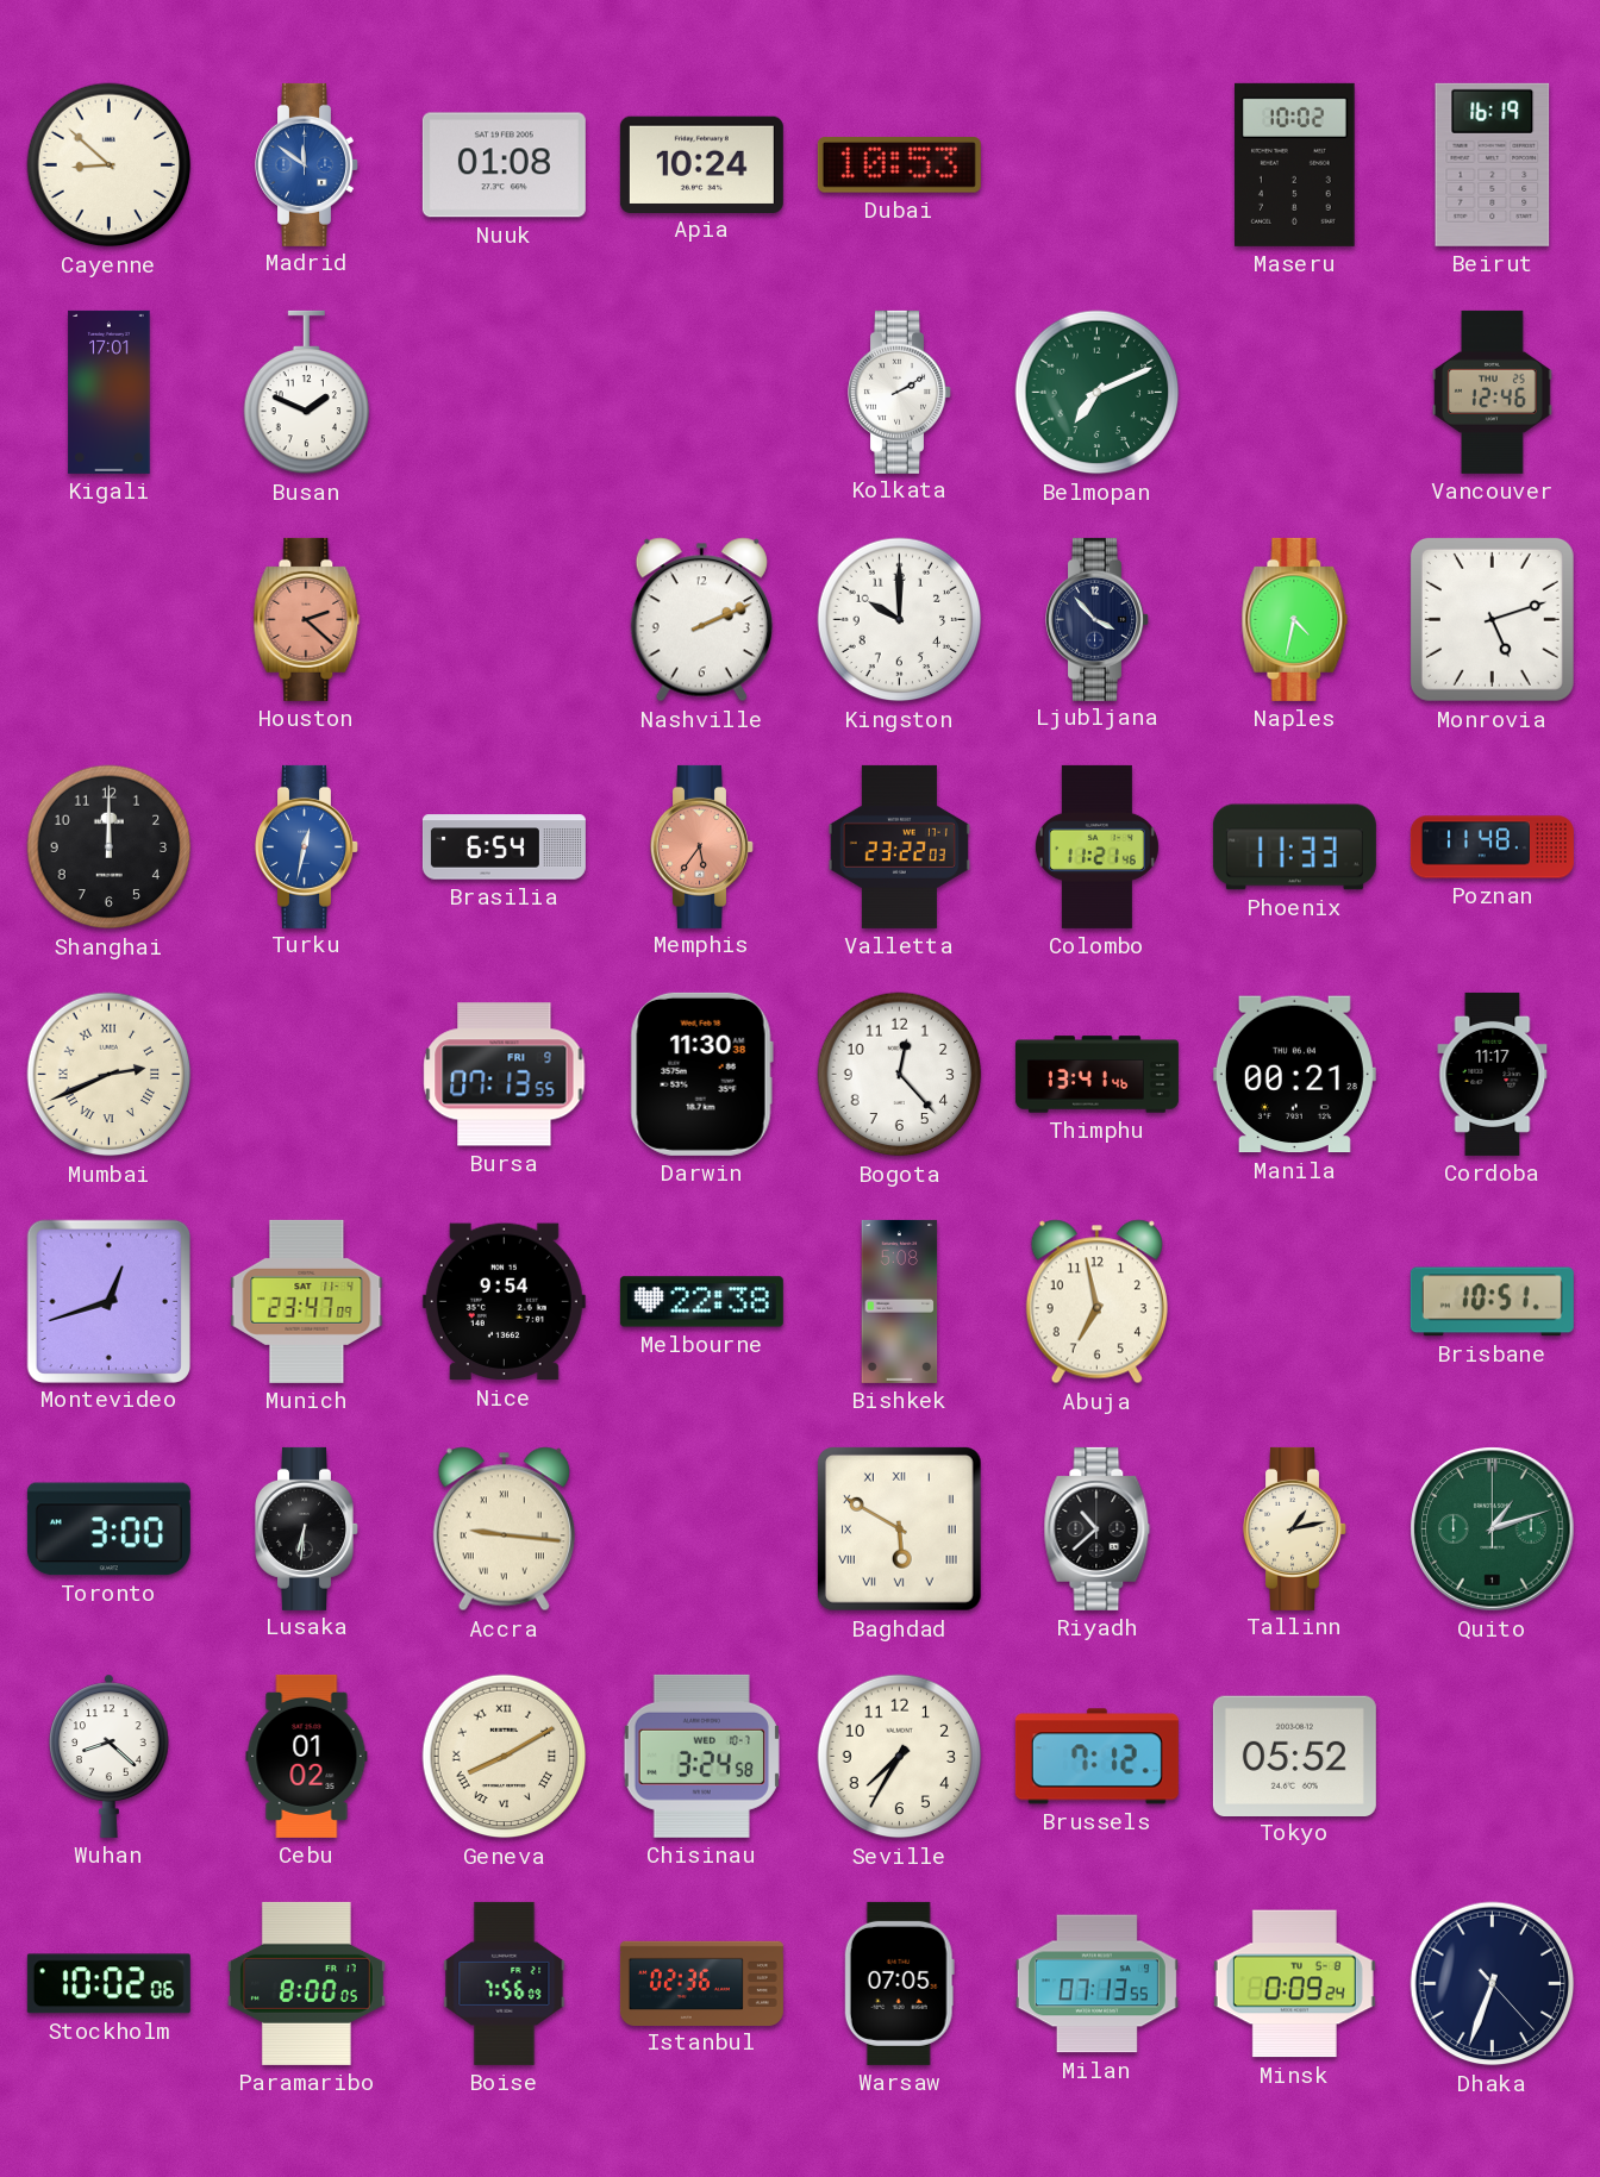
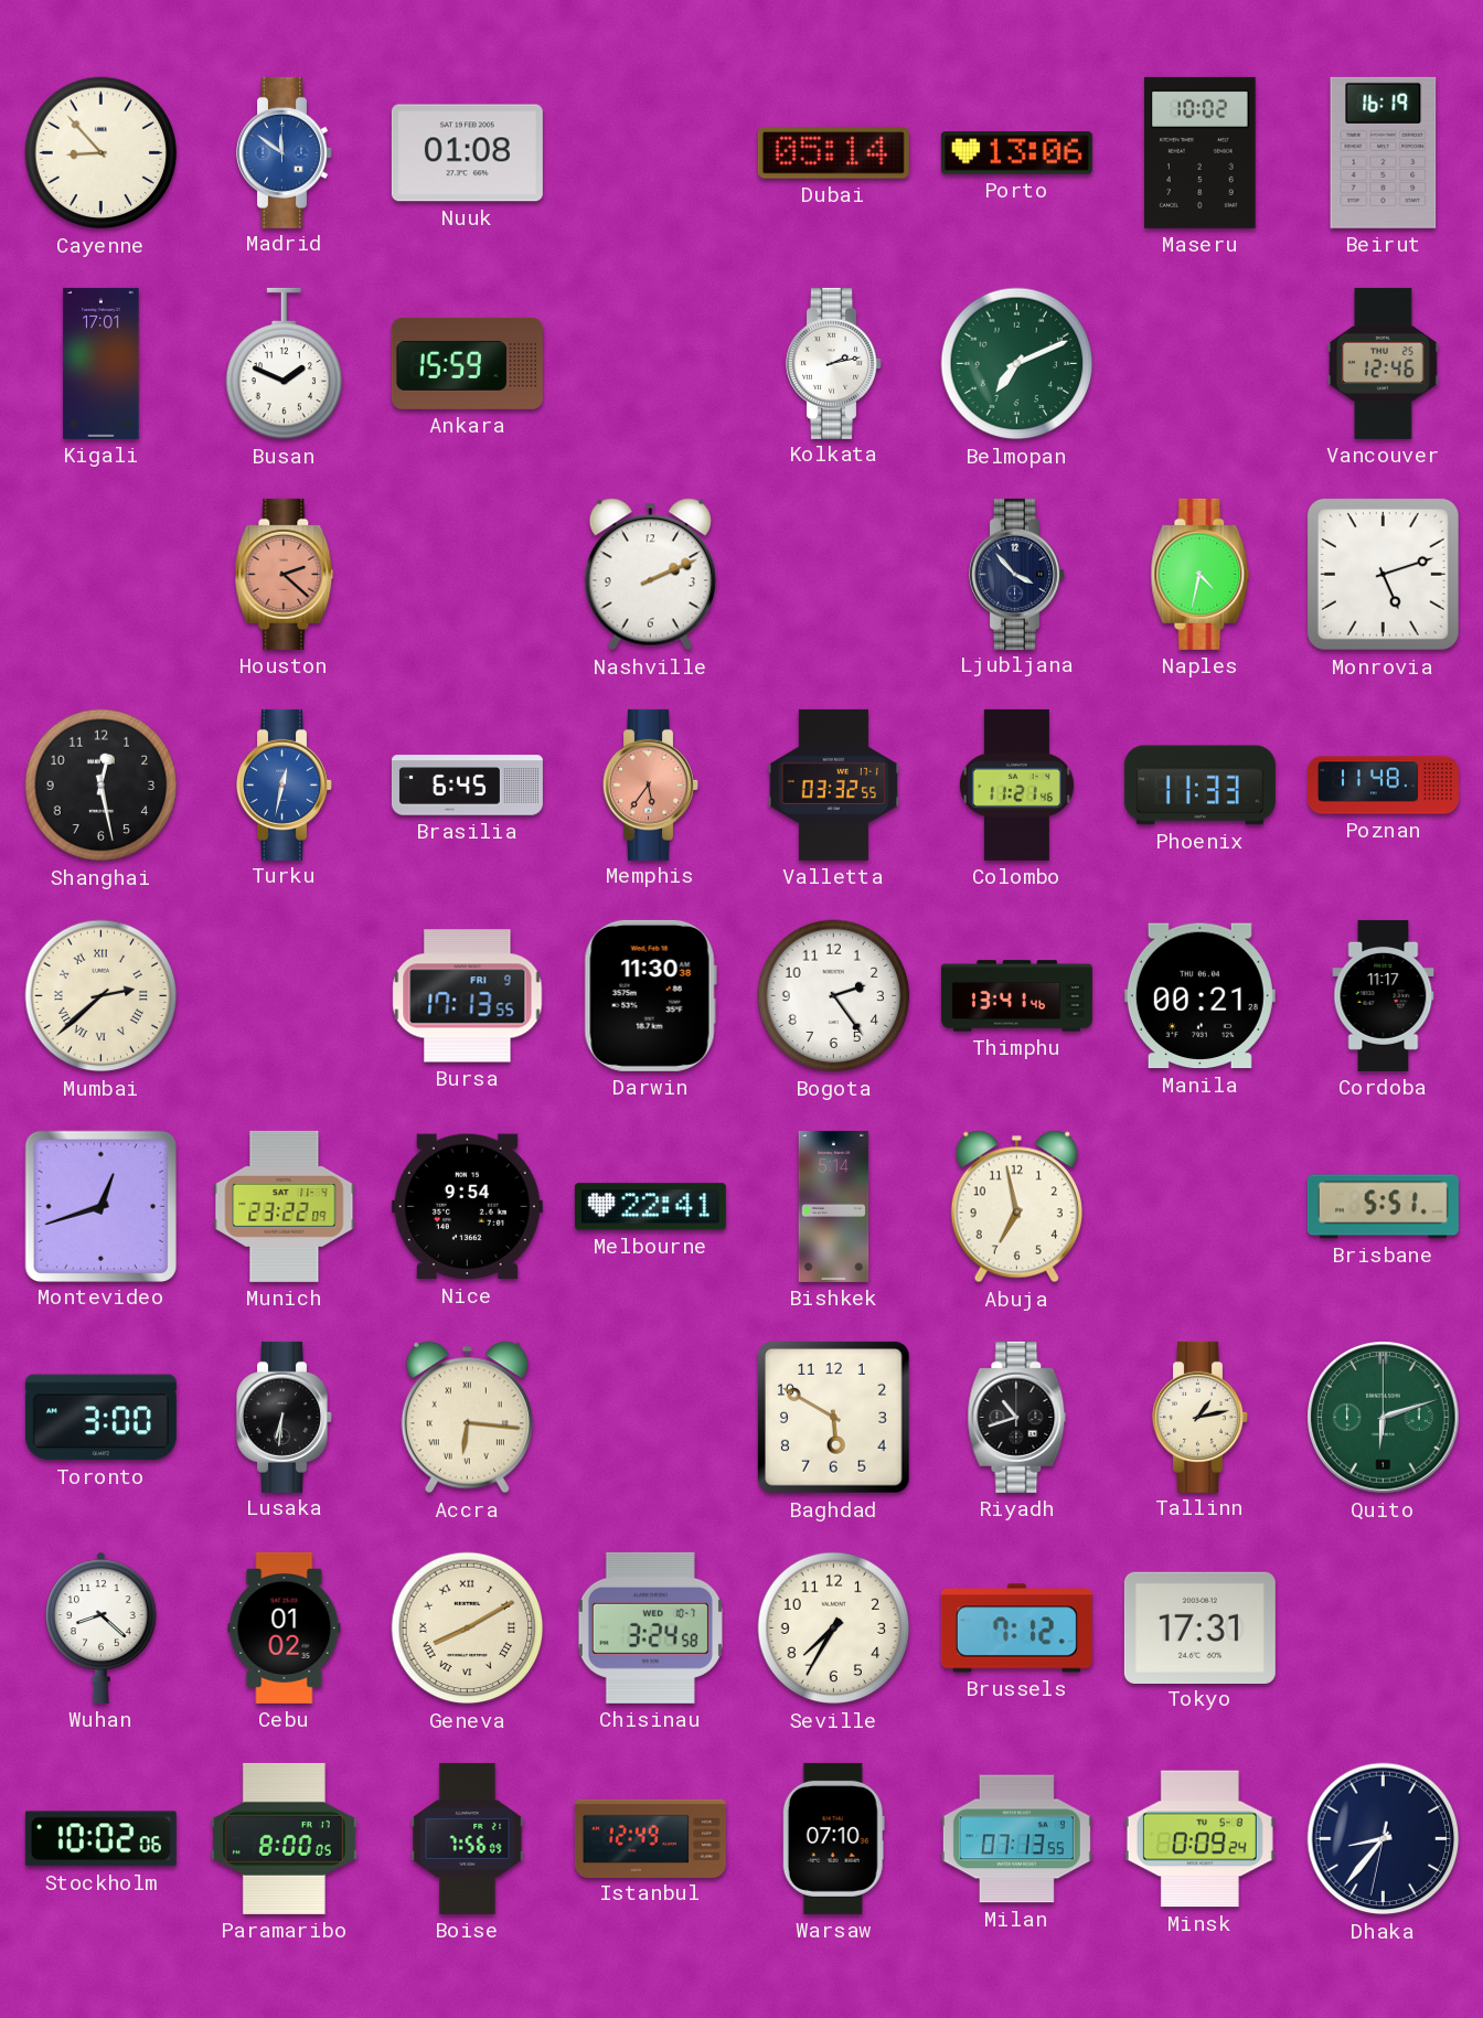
Cayenne: 8:52 -> 8:53 (102, 153)
Apia: 10:24 -> none (701, 164)
Dubai: 10:53 -> 05:14 (833, 153)
Porto: none -> 13:06 (1016, 153)
Ankara: none -> 15:59 (467, 363)
Kolkata: 2:10 -> 2:13 (834, 363)
Kingston: 10:00 -> none (900, 620)
Shanghai: 12:00 -> 12:28 (102, 786)
Brasilia: 6:54 -> 6:45 (467, 786)
Valletta: 23:22 -> 03:32 (833, 784)
Mumbai: 2:41 -> 2:38 (102, 996)
Bursa: 07:13 -> 17:13 (468, 996)
Bogota: 12:23 -> 2:24 (834, 996)
Munich: 23:47 -> 23:22 (285, 1206)
Melbourne: 22:38 -> 22:41 (650, 1207)
Bishkek: 5:08 -> 5:14 (834, 1206)
Brisbane: 10:51 -> 5:51 (1383, 1207)
Accra: 9:16 -> 6:16 (467, 1418)
Baghdad numerals: Roman -> Arabic (833, 1417)
Riyadh: 10:38 -> 10:42 (1017, 1417)
Quito: 1:12 -> 6:12 (1384, 1418)
Tokyo: 05:52 -> 17:31 (1199, 1627)
Istanbul: 02:36 -> 12:49 (650, 1838)
Warsaw: 07:05 -> 07:10 (833, 1838)
Dhaka: 6:33 -> 8:36 (1384, 1839)
